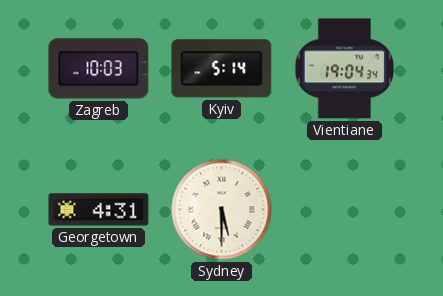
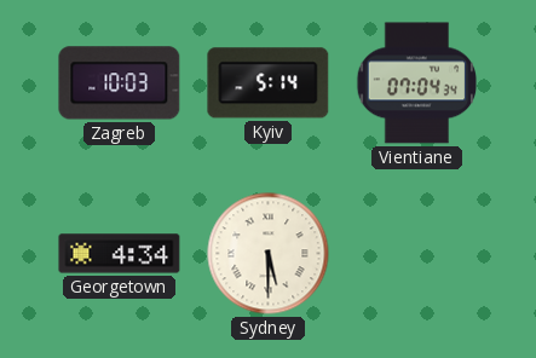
Vientiane: 19:04 -> 07:04 (417, 83)
Georgetown: 4:31 -> 4:34 (120, 254)
